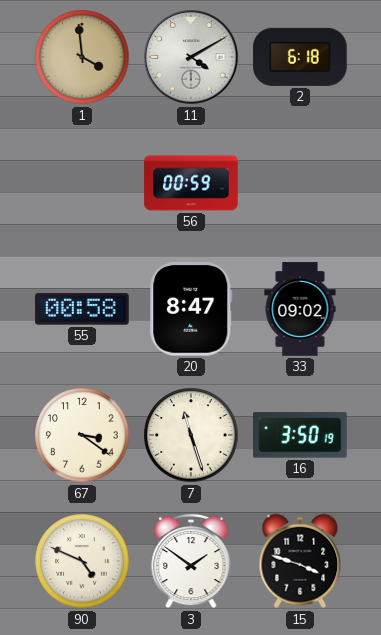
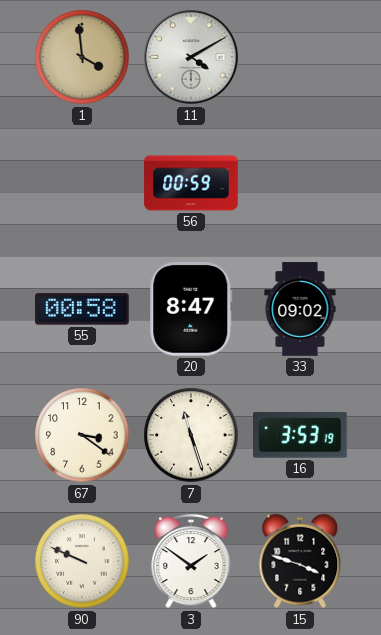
2: 6:18 -> none (301, 57)
16: 3:50 -> 3:53 (301, 435)
90: 4:49 -> 9:49 (82, 561)
